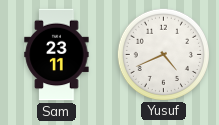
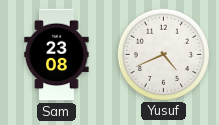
Sam: 23:11 -> 23:08 (57, 55)
